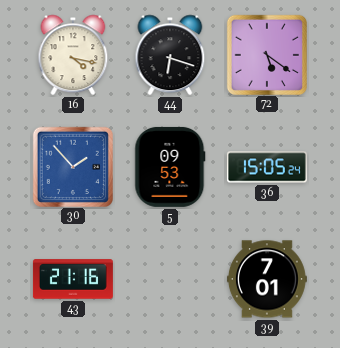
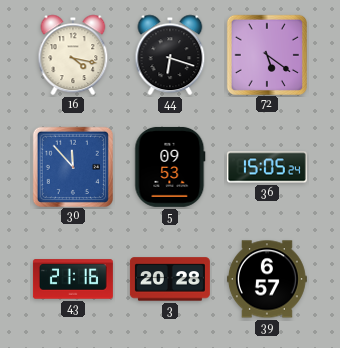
30: 1:53 -> 11:53 (72, 166)
3: none -> 20:28 (170, 279)
39: 7:01 -> 6:57 (267, 279)
